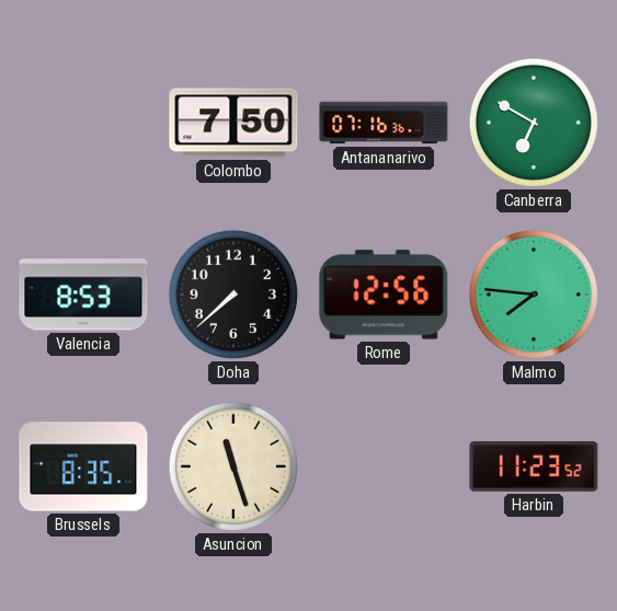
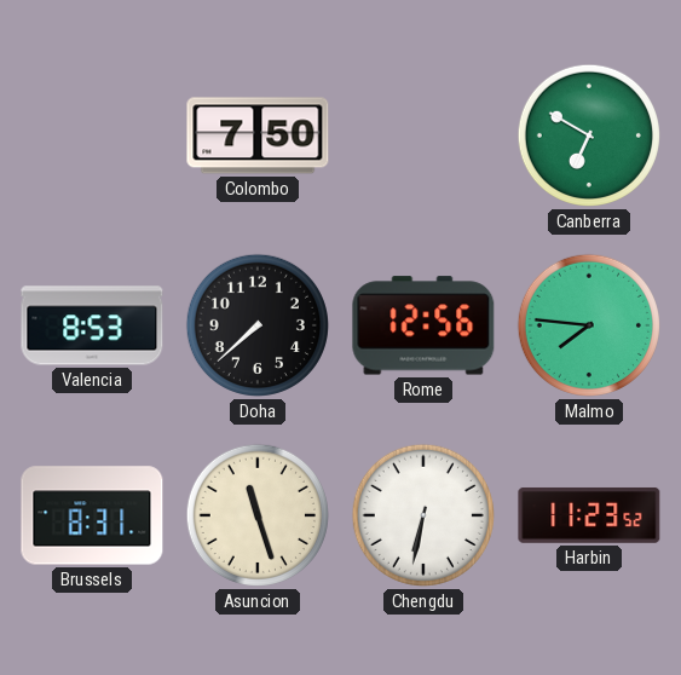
Antananarivo: 07:16 -> none (384, 123)
Brussels: 8:35 -> 8:31 (92, 515)
Chengdu: none -> 6:32 (423, 515)
